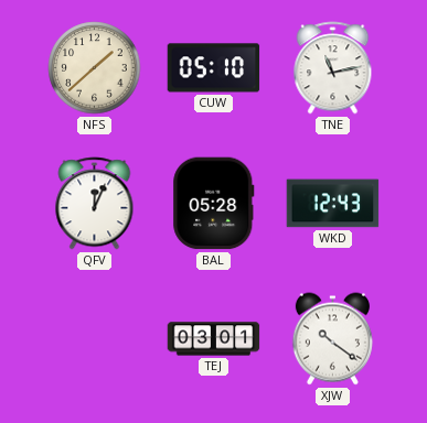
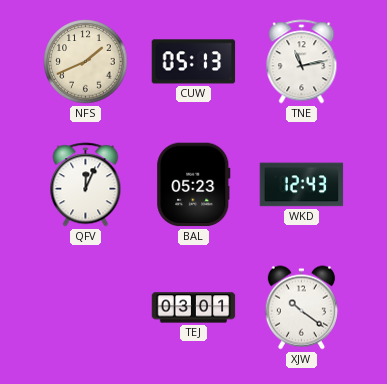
NFS: 1:38 -> 1:41 (86, 62)
CUW: 05:10 -> 05:13 (194, 62)
BAL: 05:28 -> 05:23 (194, 185)
